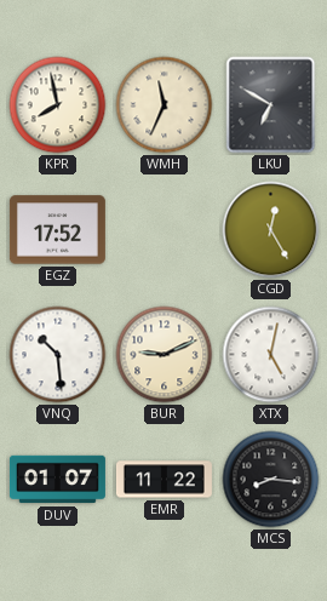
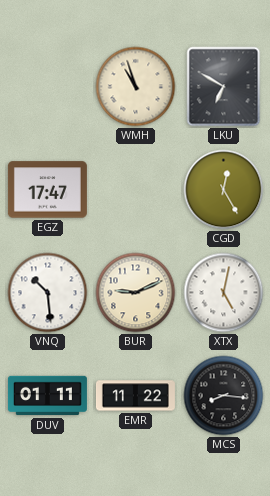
KPR: 7:58 -> none (58, 105)
WMH: 11:34 -> 10:57 (136, 87)
EGZ: 17:52 -> 17:47 (47, 190)
DUV: 01:07 -> 01:11 (47, 396)
